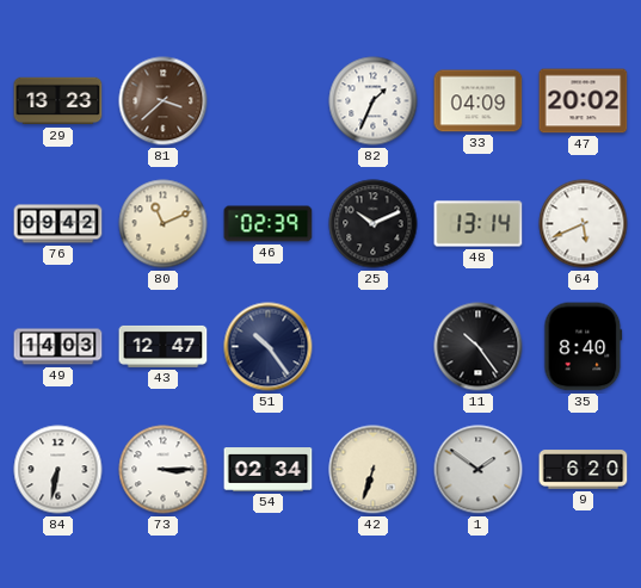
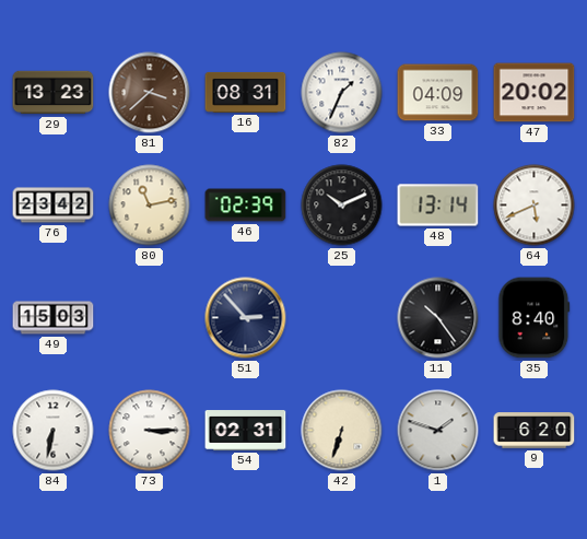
16: none -> 08:31 (246, 92)
76: 09:42 -> 23:42 (54, 206)
80: 11:11 -> 11:13 (150, 206)
49: 14:03 -> 15:03 (54, 318)
43: 12:47 -> none (164, 346)
51: 10:24 -> 2:53 (246, 318)
54: 02:34 -> 02:31 (246, 431)
1: 1:51 -> 1:48 (438, 431)
